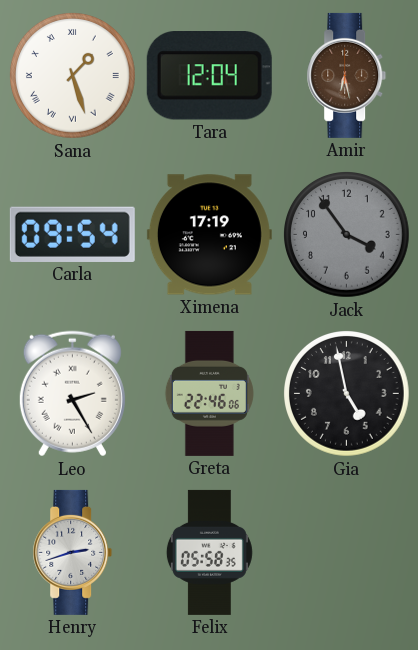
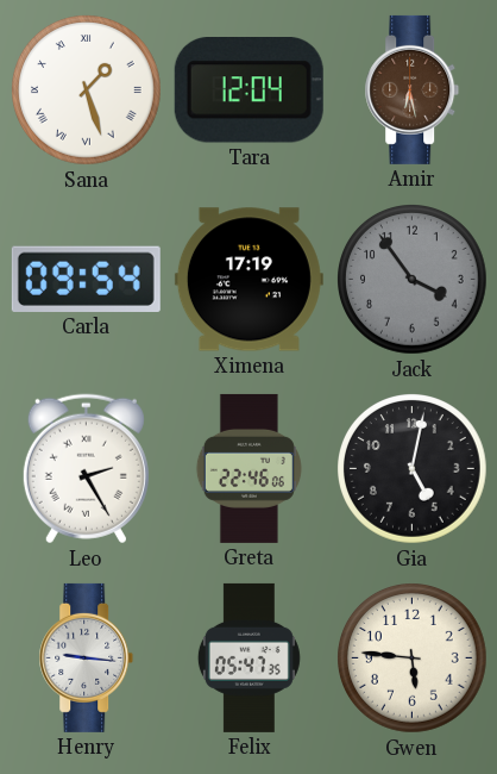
Gia: 4:58 -> 5:02 (413, 469)
Henry: 2:42 -> 9:16 (87, 657)
Felix: 05:58 -> 05:47 (248, 657)
Gwen: none -> 5:46 (413, 658)
